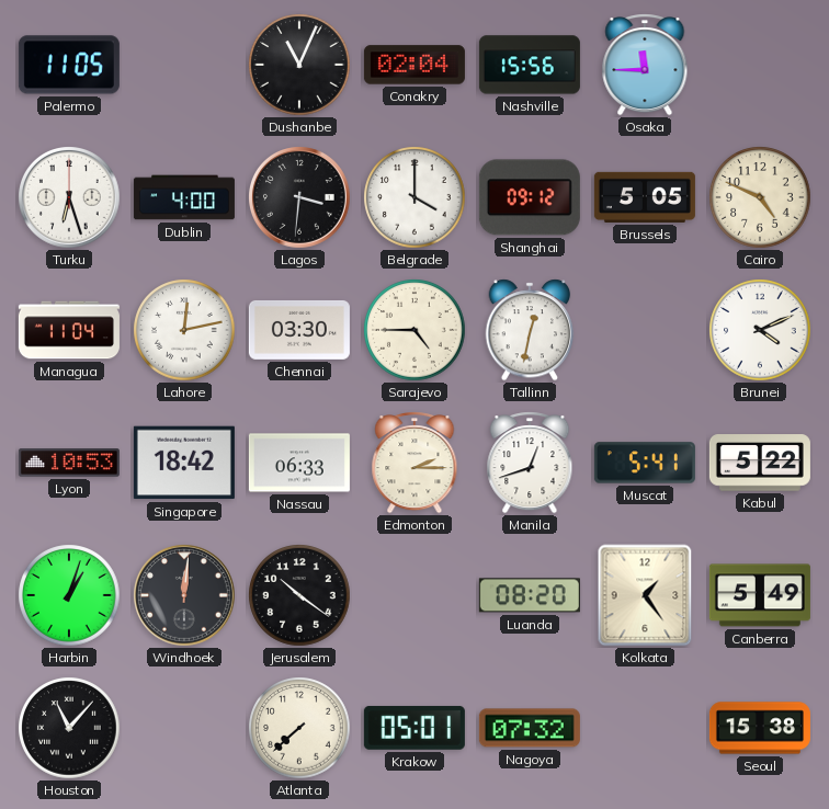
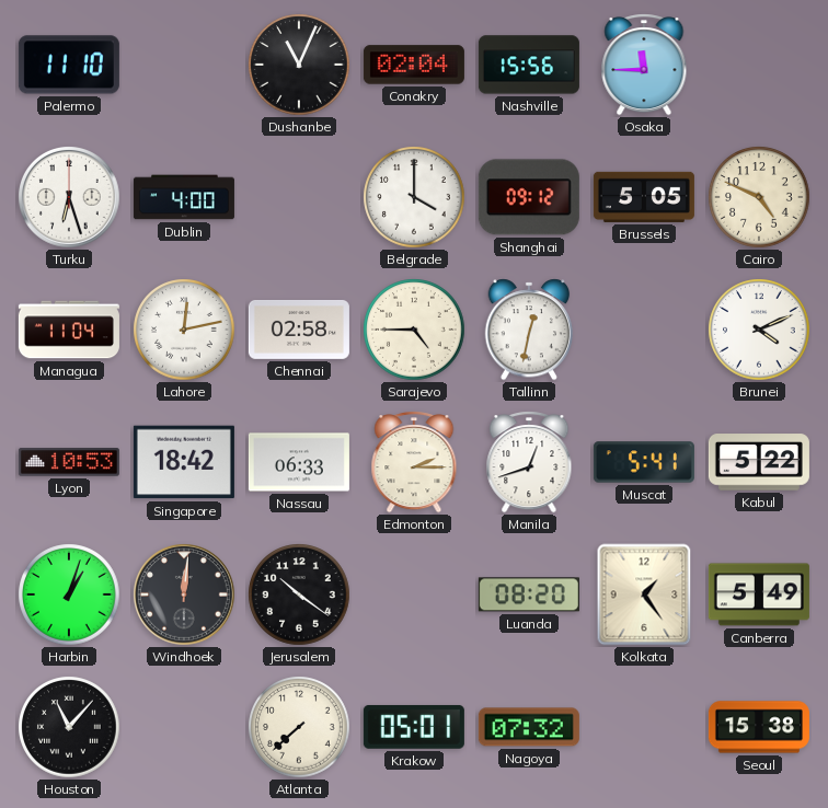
Palermo: 11:05 -> 11:10 (69, 65)
Lagos: 3:31 -> none (300, 198)
Chennai: 03:30 -> 02:58 (299, 330)
